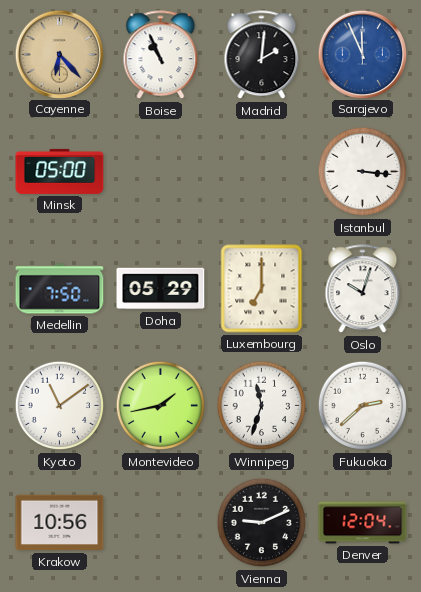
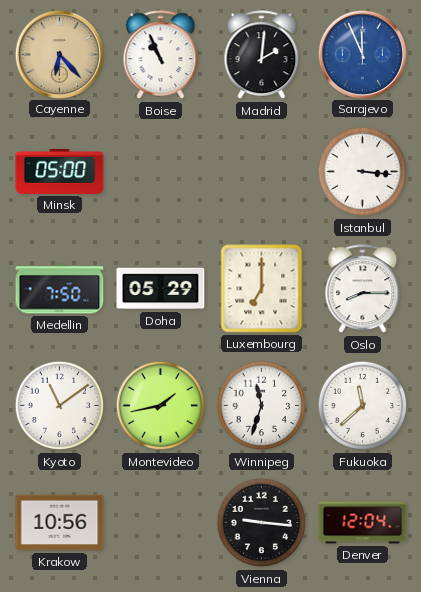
Oslo: 10:03 -> 8:15 (363, 289)
Fukuoka: 2:38 -> 11:38 (363, 406)
Vienna: 9:11 -> 9:16 (262, 523)
